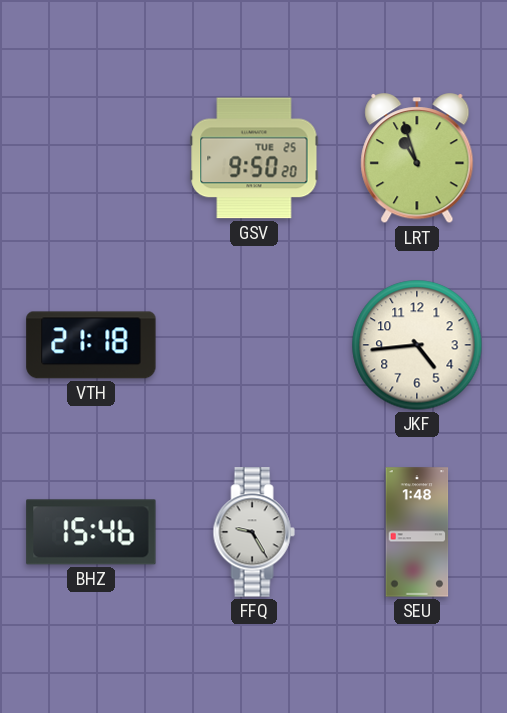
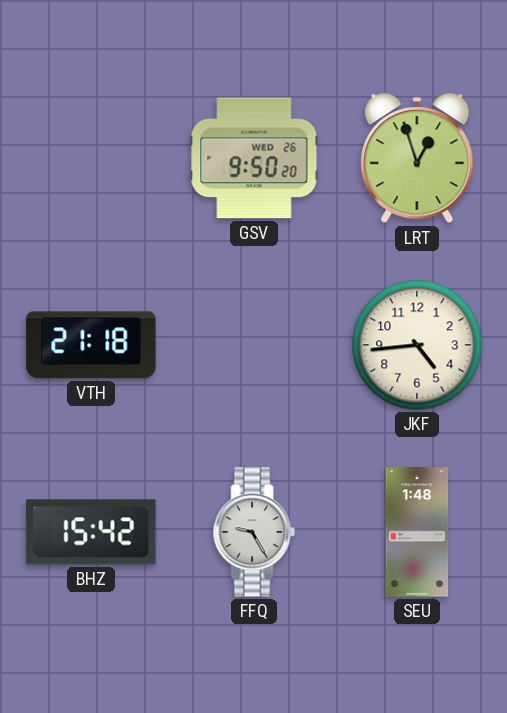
GSV date: TUE 25 -> WED 26 (254, 158)
LRT: 10:57 -> 12:57 (417, 159)
BHZ: 15:46 -> 15:42 (91, 532)
